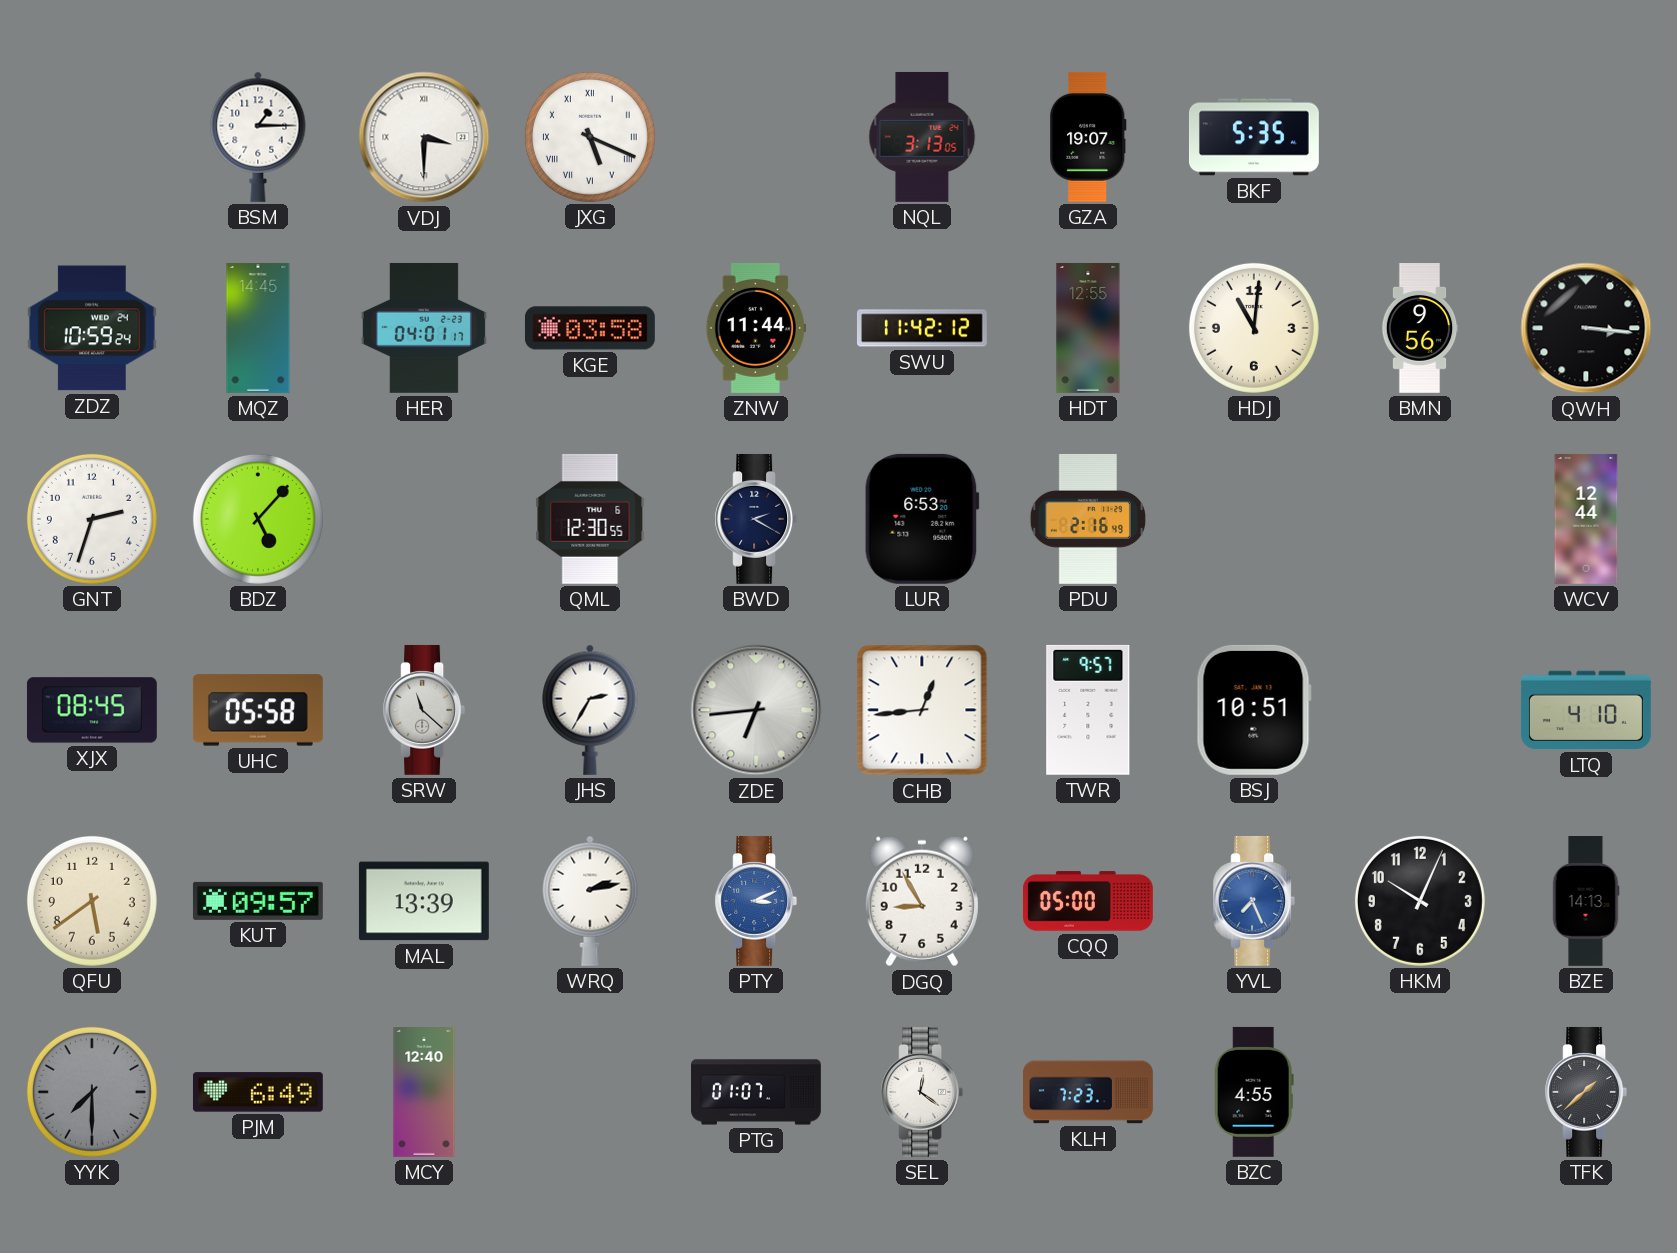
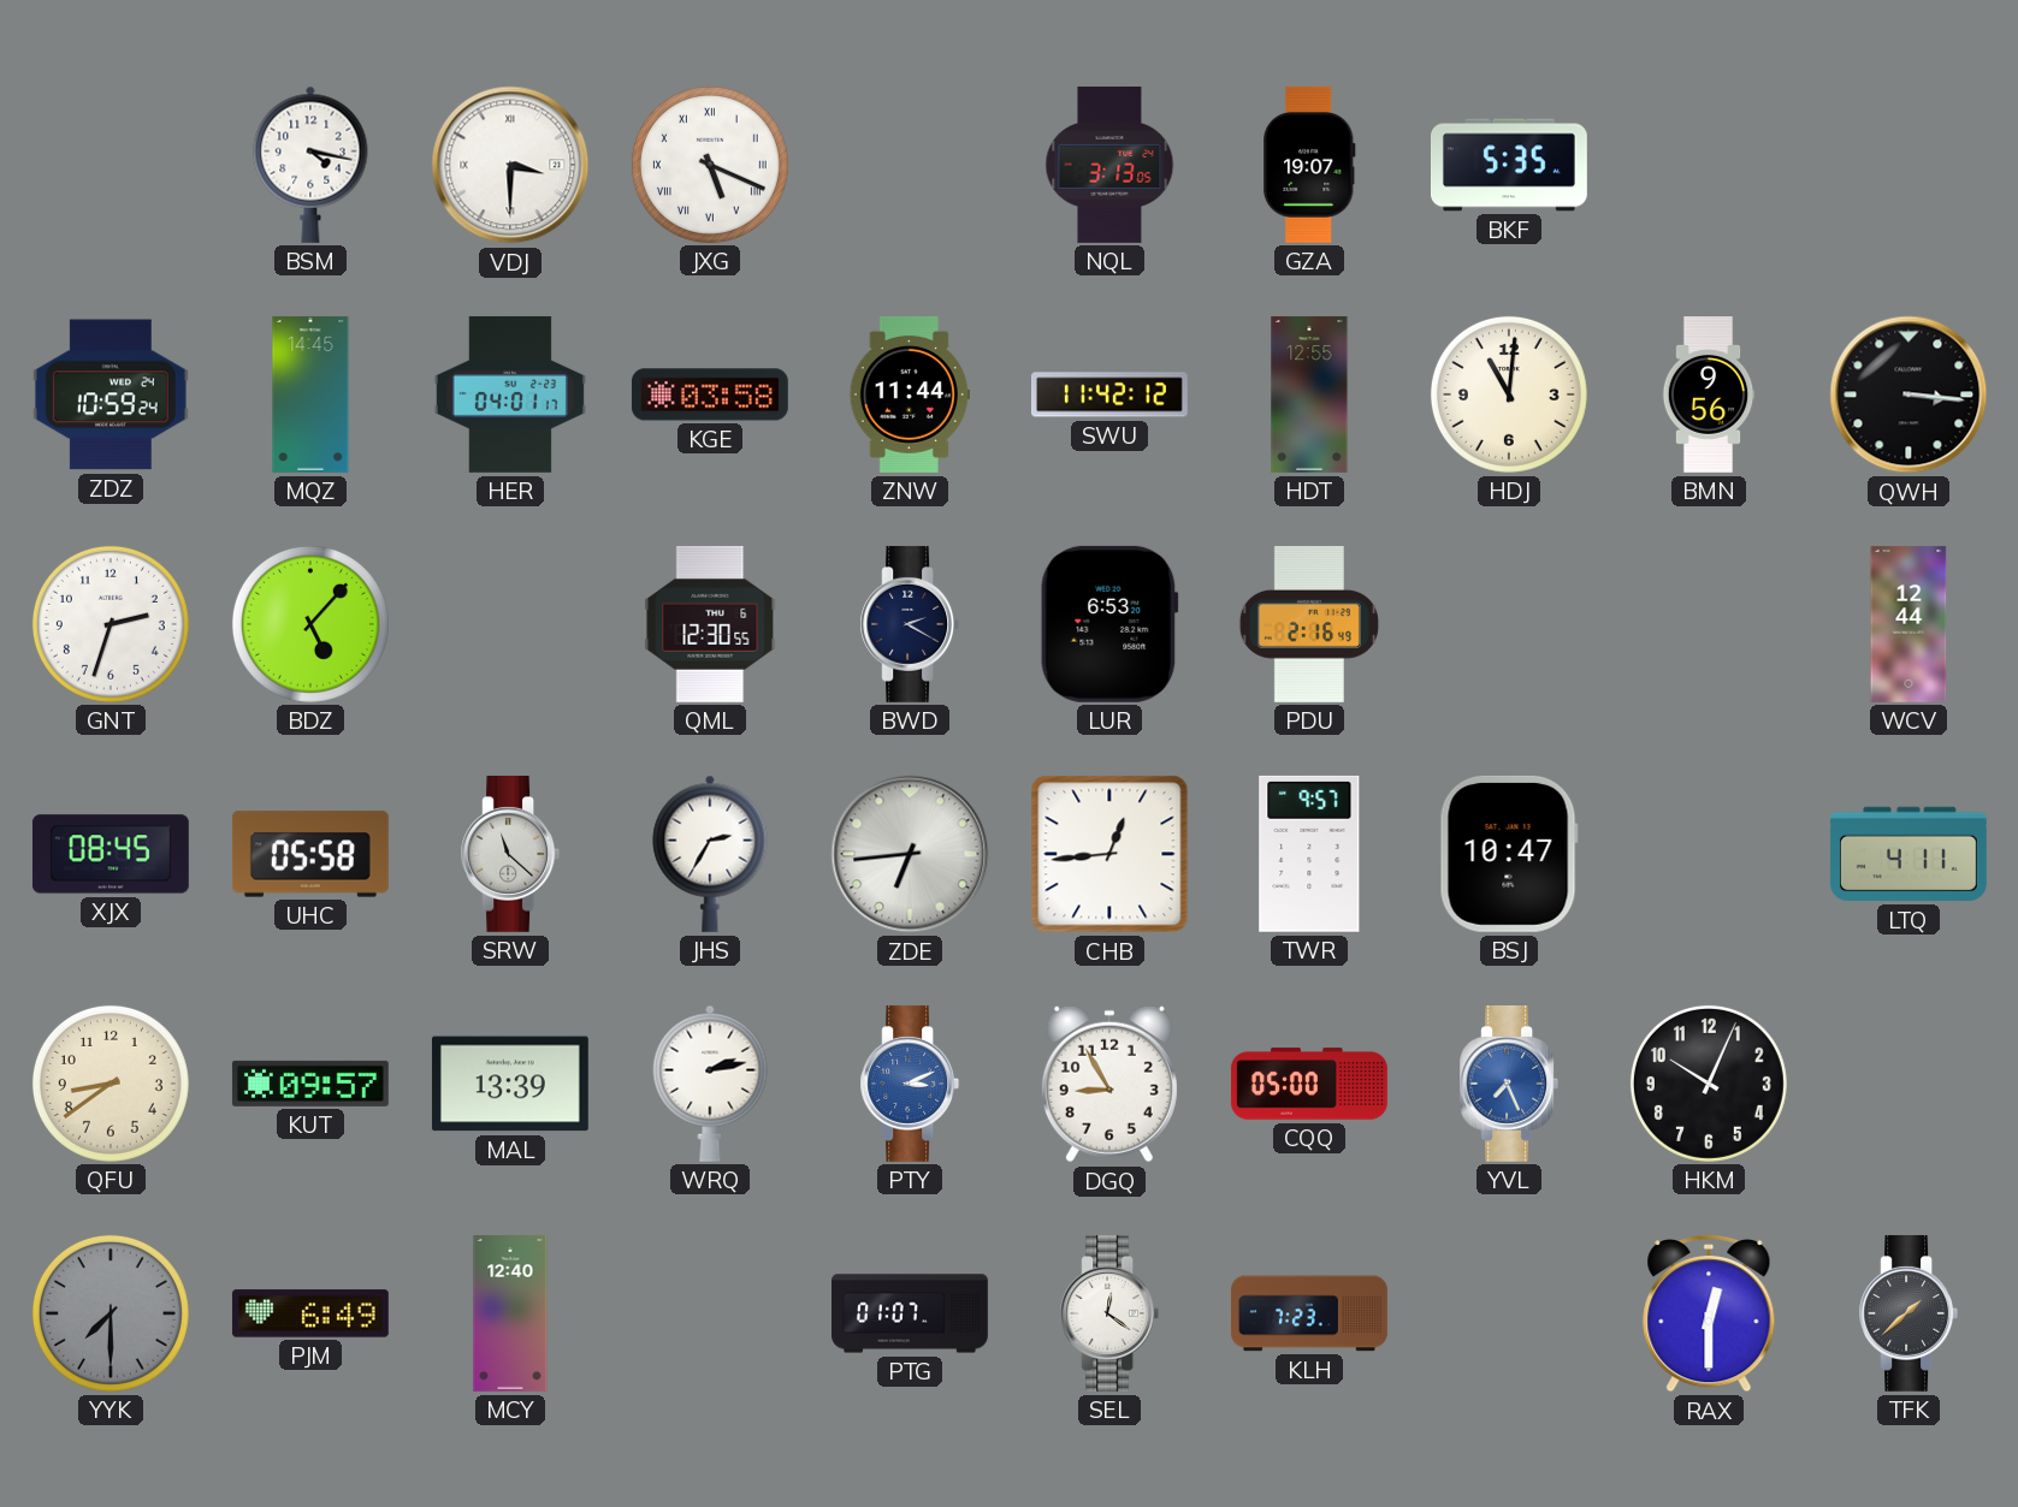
BSM: 1:15 -> 4:17 (310, 165)
BSJ: 10:51 -> 10:47 (1509, 854)
LTQ: 4:10 -> 4:11 (1908, 854)
QFU: 5:39 -> 8:39 (111, 1084)
BZE: 14:13 -> none (1586, 902)
BZC: 4:55 -> none (1254, 1092)
RAX: none -> 12:30 (1709, 1313)
